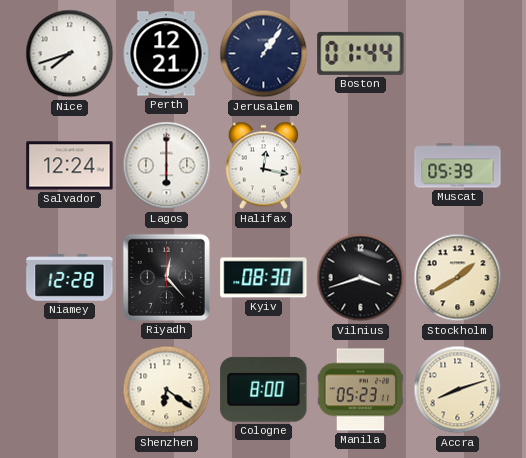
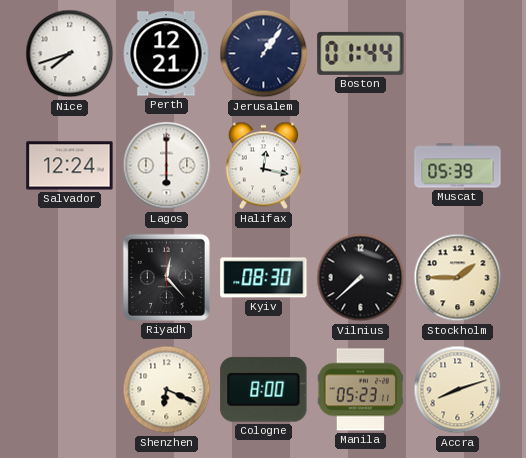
Niamey: 12:28 -> none (70, 278)
Vilnius: 3:42 -> 7:38 (361, 278)
Stockholm: 1:40 -> 1:45 (458, 278)
Shenzhen: 6:21 -> 6:19 (167, 390)
